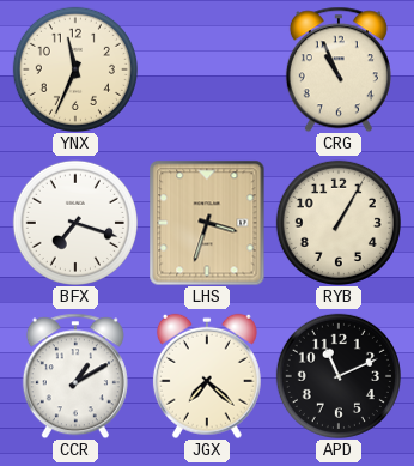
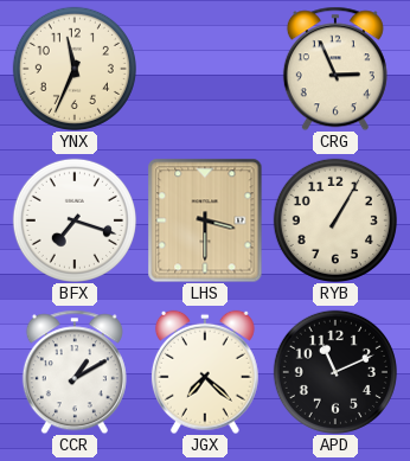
CRG: 10:56 -> 2:56 (335, 69)
LHS: 3:33 -> 3:30 (205, 220)
